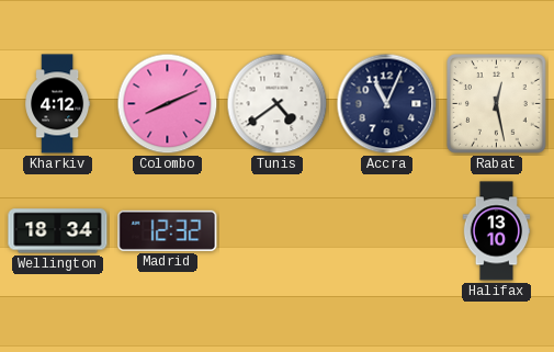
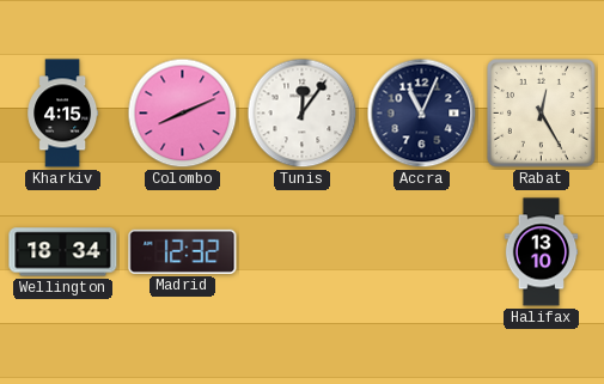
Kharkiv: 4:12 -> 4:15 (63, 114)
Tunis: 4:39 -> 12:06 (303, 114)
Rabat: 12:28 -> 12:25 (542, 114)
